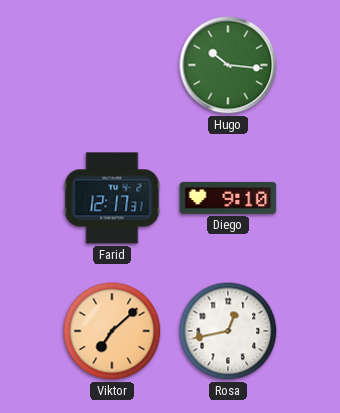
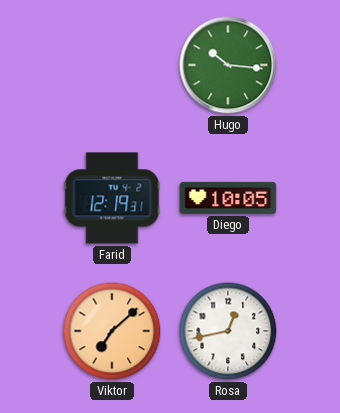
Farid: 12:17 -> 12:19 (112, 198)
Diego: 9:10 -> 10:05 (228, 198)
